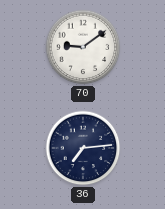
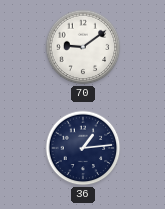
36: 7:14 -> 1:14 (83, 148)
